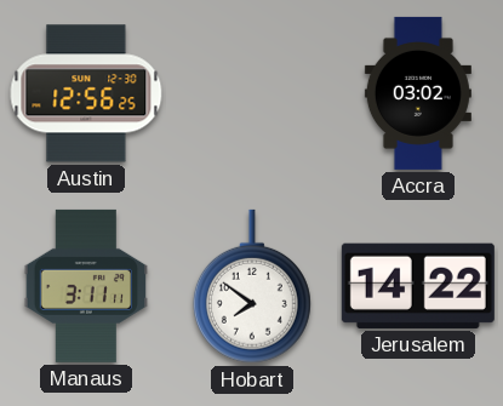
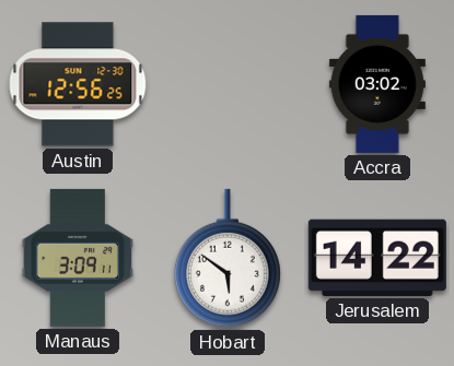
Manaus: 3:11 -> 3:09 (77, 258)
Hobart: 7:51 -> 5:51 (228, 258)
